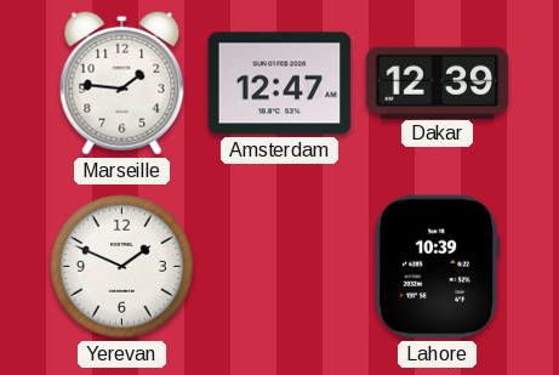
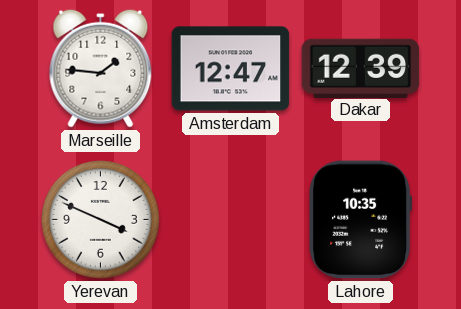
Yerevan: 1:49 -> 3:49 (101, 220)
Lahore: 10:39 -> 10:35 (360, 220)
